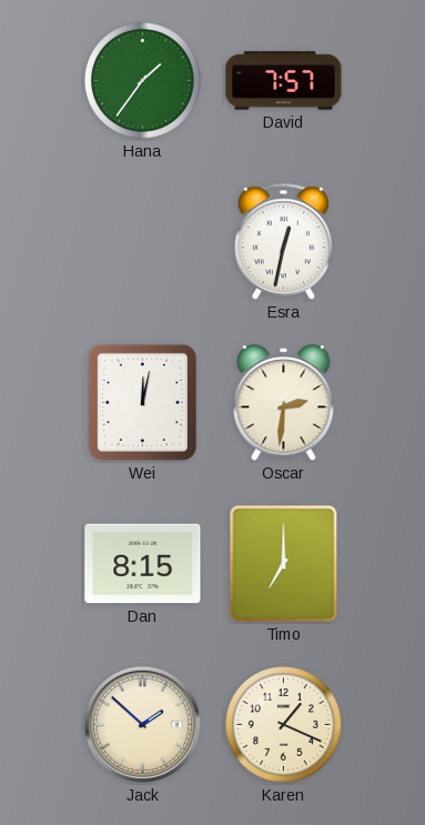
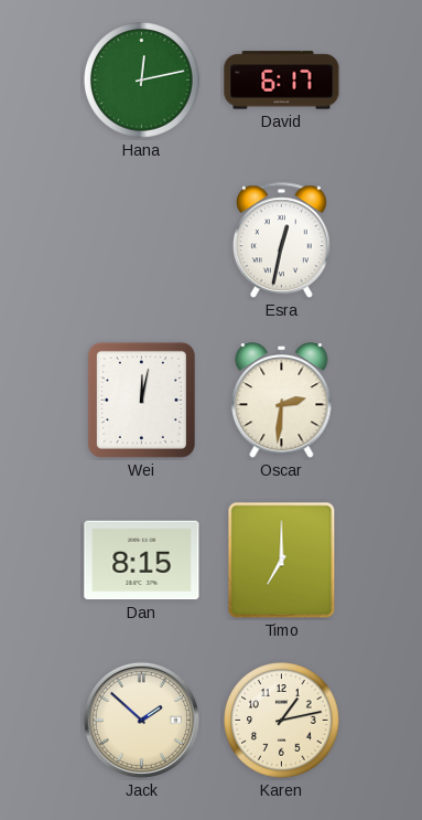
Hana: 1:36 -> 12:13 (142, 81)
David: 7:57 -> 6:17 (282, 81)
Karen: 1:19 -> 1:13 (282, 721)
